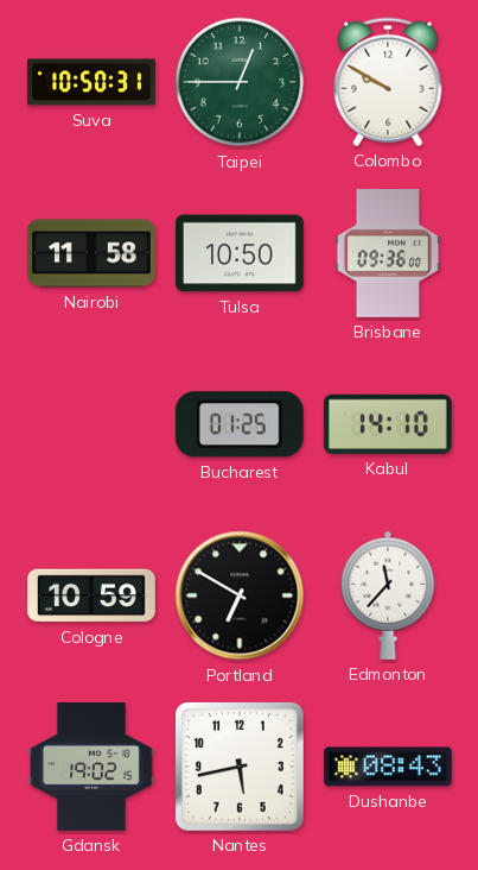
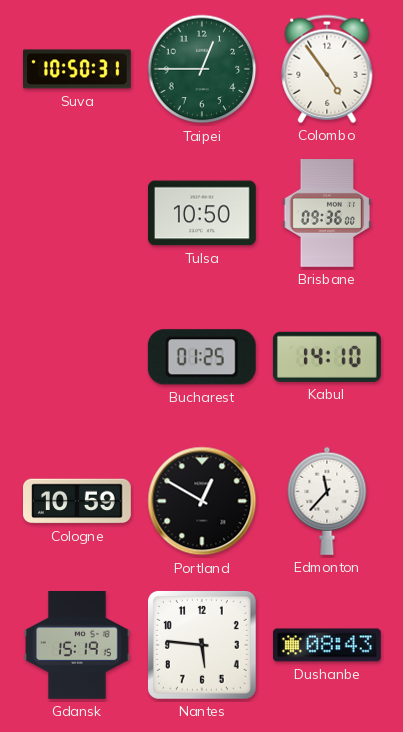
Colombo: 9:50 -> 4:54 (327, 69)
Nairobi: 11:58 -> none (93, 253)
Portland: 6:50 -> 12:50 (202, 501)
Gdansk: 19:02 -> 15:19 (78, 646)
Nantes: 5:43 -> 5:46 (202, 645)
